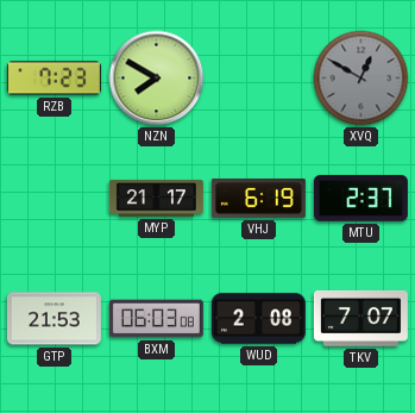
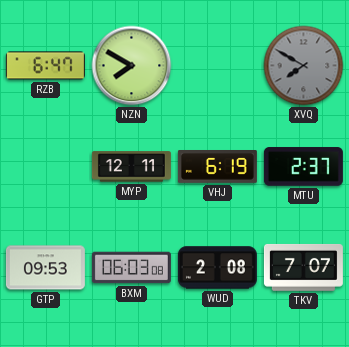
RZB: 7:23 -> 6:47 (45, 66)
XVQ: 12:50 -> 7:50 (304, 66)
MYP: 21:17 -> 12:11 (131, 167)
GTP: 21:53 -> 09:53 (45, 268)
